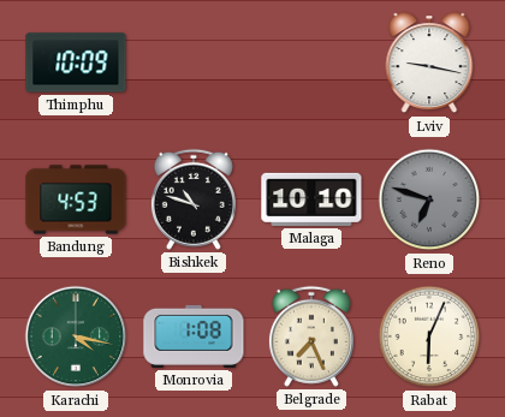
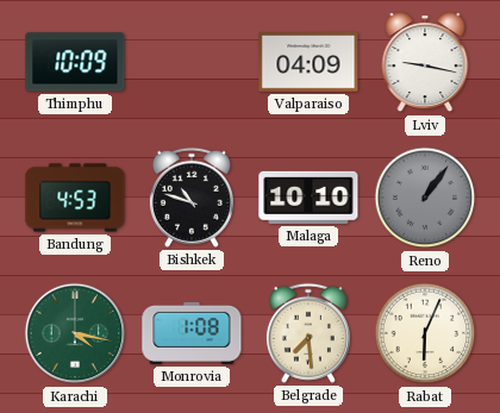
Valparaiso: none -> 04:09 (308, 62)
Reno: 6:48 -> 1:06 (425, 198)
Belgrade: 7:26 -> 7:29 (308, 333)
